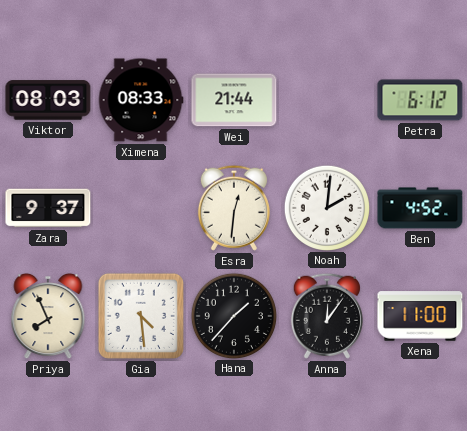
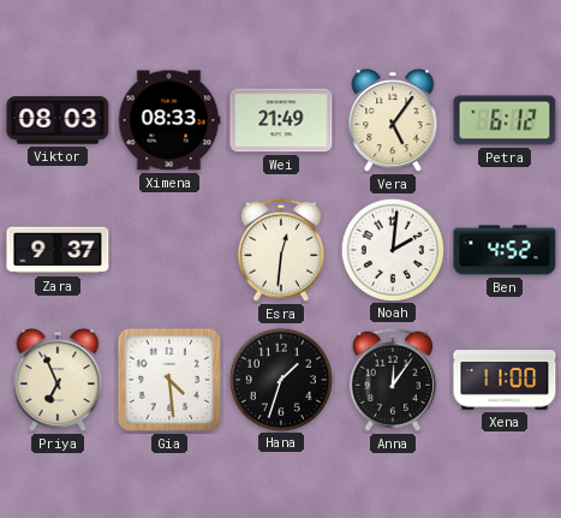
Wei: 21:44 -> 21:49 (281, 120)
Vera: none -> 5:06 (393, 120)
Priya: 7:56 -> 6:56 (58, 380)
Hana: 1:37 -> 1:33 (280, 379)
